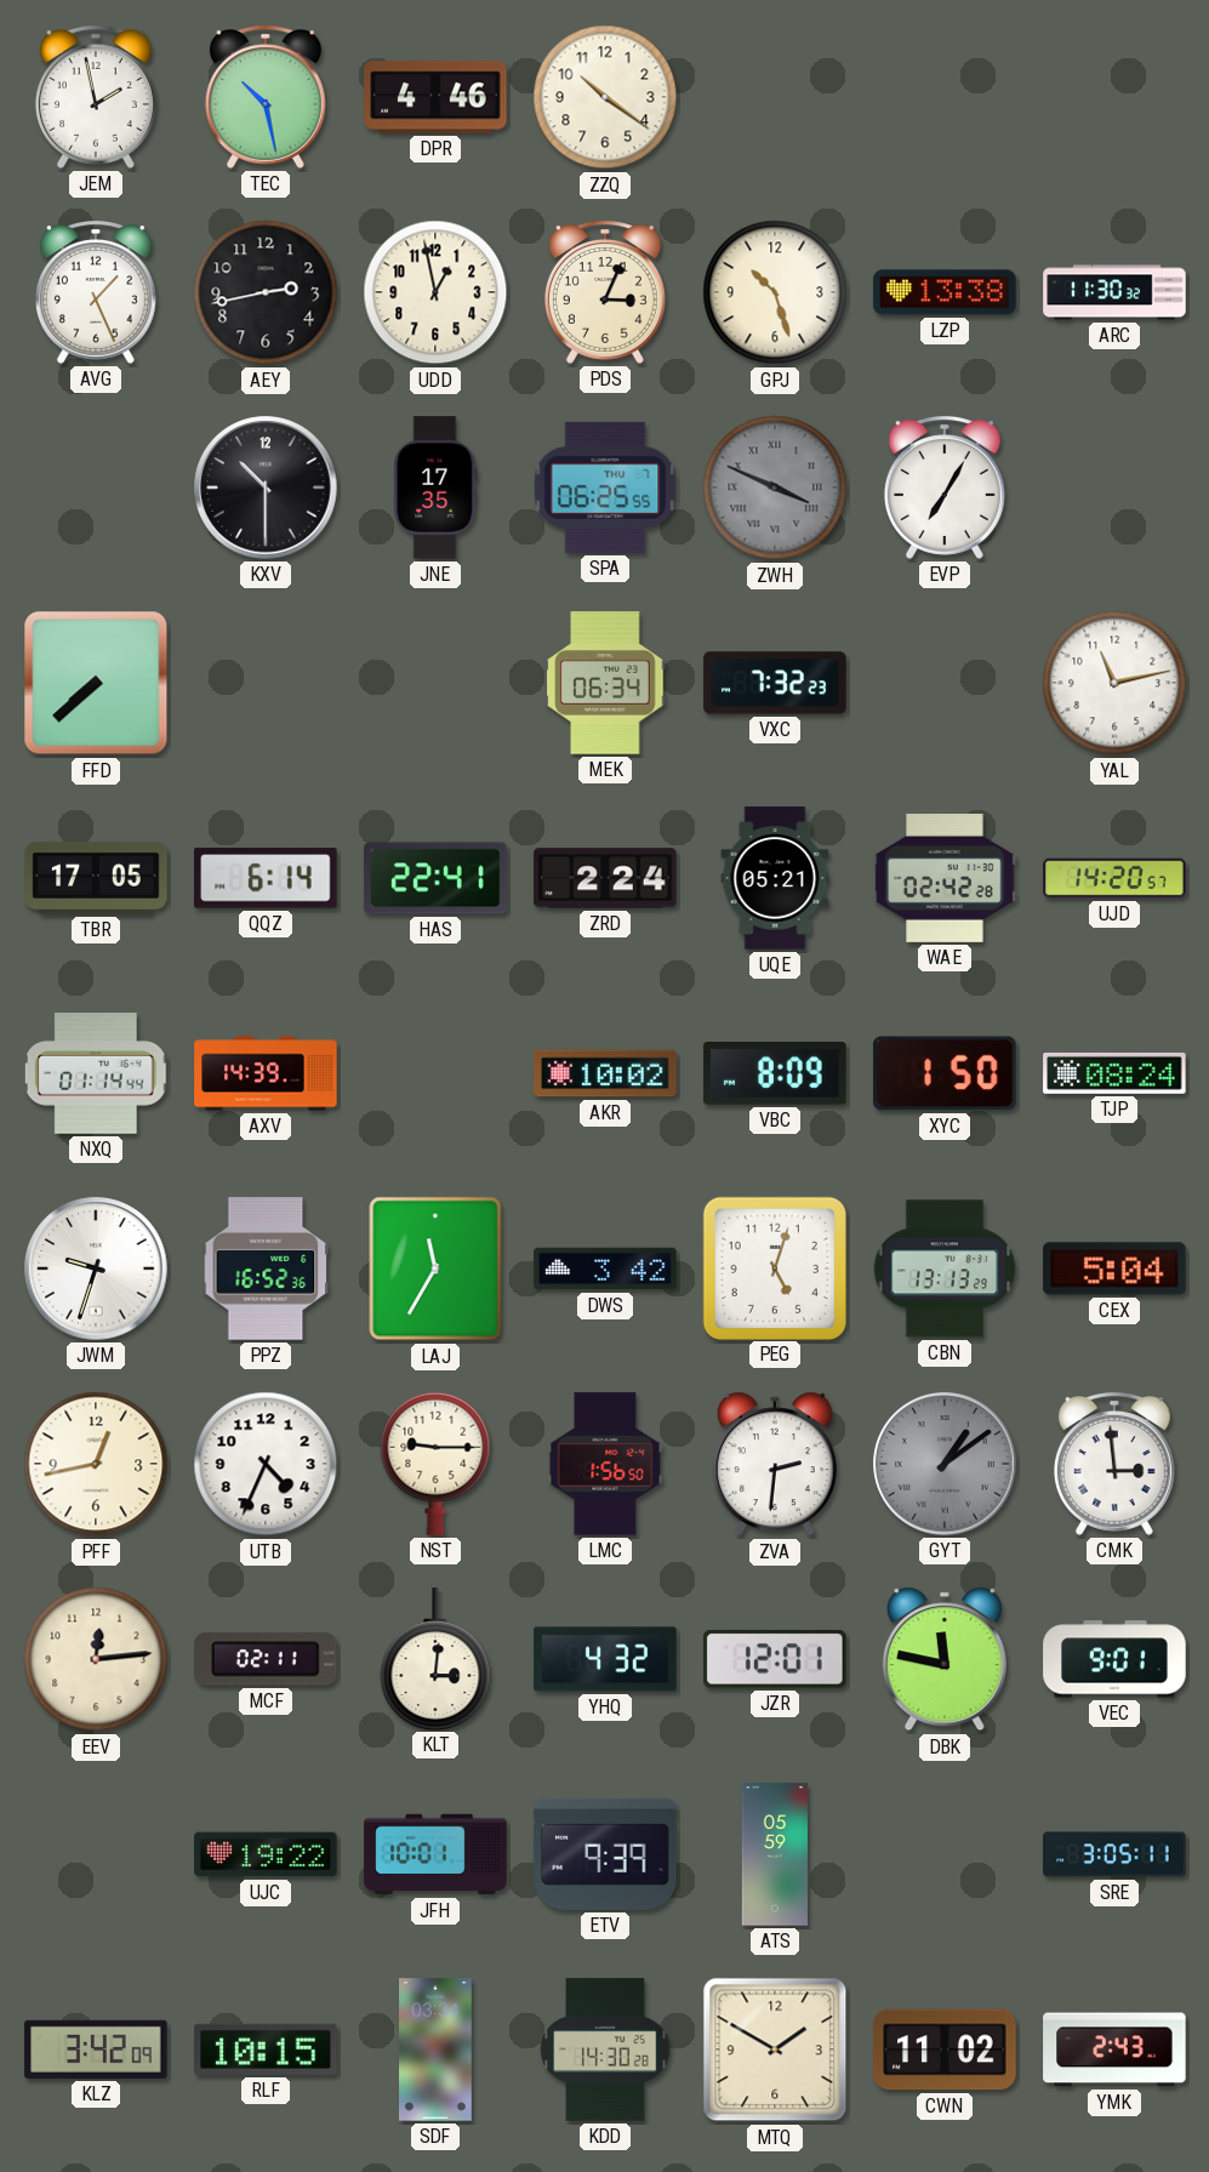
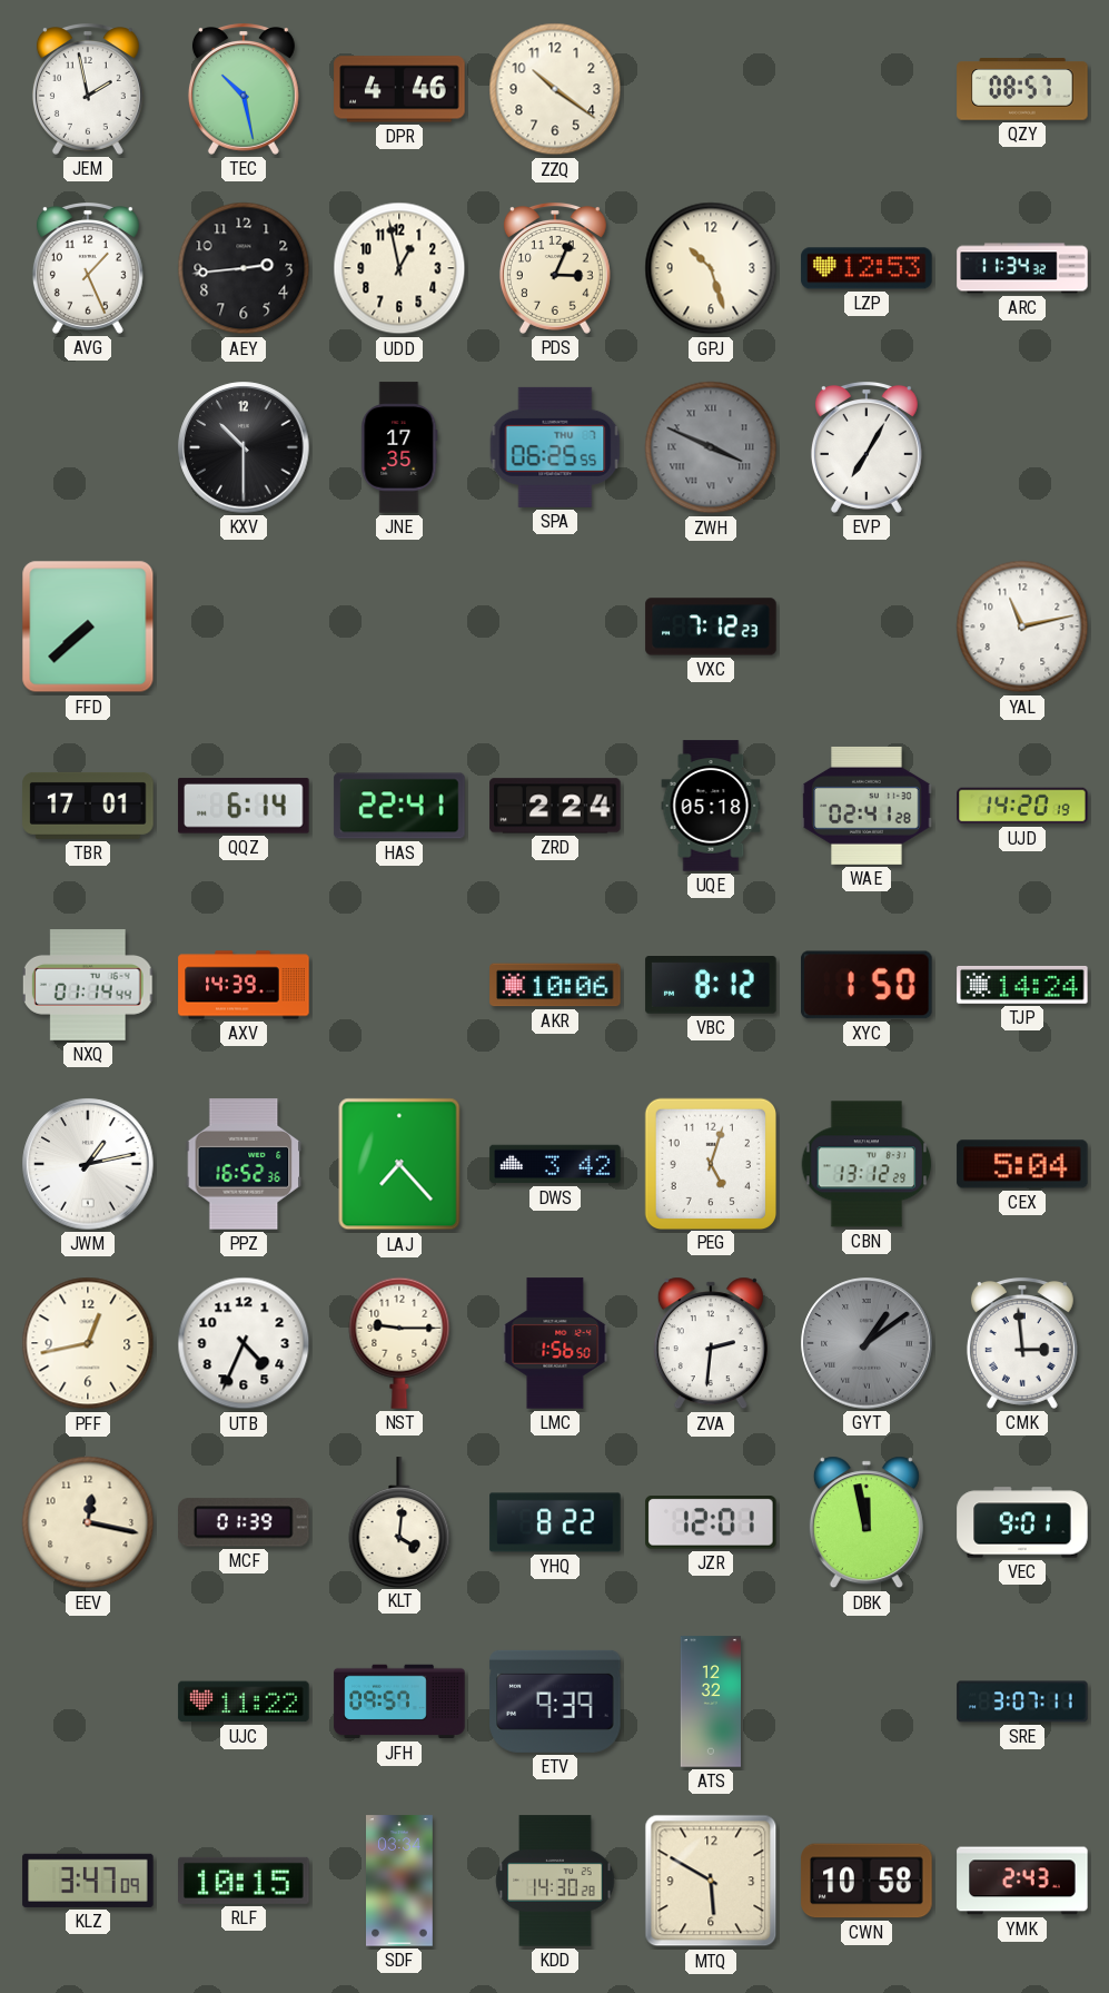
QZY: none -> 08:57 (1022, 89)
AEY: 2:43 -> 2:44 (244, 268)
LZP: 13:38 -> 12:53 (867, 268)
ARC: 11:30 -> 11:34 (1022, 268)
MEK: 06:34 -> none (605, 683)
VXC: 7:32 -> 7:12 (711, 626)
TBR: 17:05 -> 17:01 (88, 806)
UQE: 05:21 -> 05:18 (711, 806)
WAE: 02:42 -> 02:41 (867, 806)
UJD: 14:20:57 -> 14:20:19 (1022, 806)
AKR: 10:02 -> 10:06 (555, 985)
VBC: 8:09 -> 8:12 (711, 985)
TJP: 08:24 -> 14:24 (1022, 985)
JWM: 9:33 -> 1:13 (88, 1164)
LAJ: 11:35 -> 7:23 (399, 1164)
CBN: 13:13 -> 13:12 (867, 1164)
EEV: 12:14 -> 12:17 (88, 1522)
MCF: 02:11 -> 01:39 (244, 1522)
KLT: 3:01 -> 4:01 (399, 1522)
YHQ: 4:32 -> 8:22 (555, 1522)
DBK: 11:47 -> 11:58 (867, 1522)
UJC: 19:22 -> 11:22 (244, 1701)
JFH: 10:01 -> 09:57 (399, 1701)
ATS: 05:59 -> 12:32 (710, 1701)
SRE: 3:05 -> 3:07 (1022, 1701)
KLZ: 3:42 -> 3:47 (88, 1881)
MTQ: 1:50 -> 5:50 (711, 1881)
CWN: 11:02 -> 10:58 (867, 1881)
